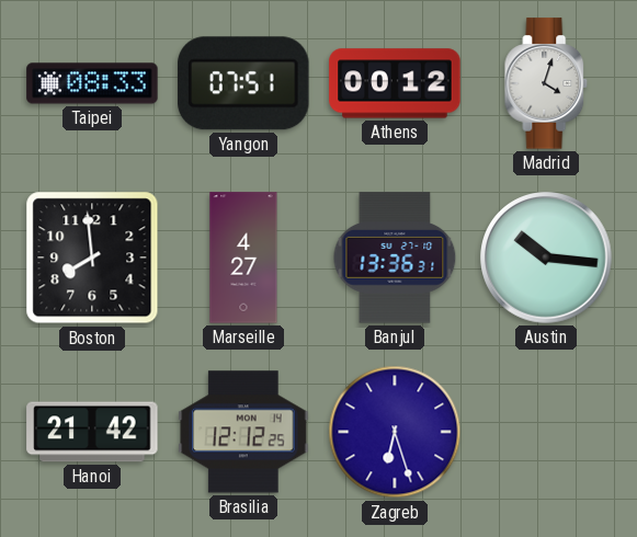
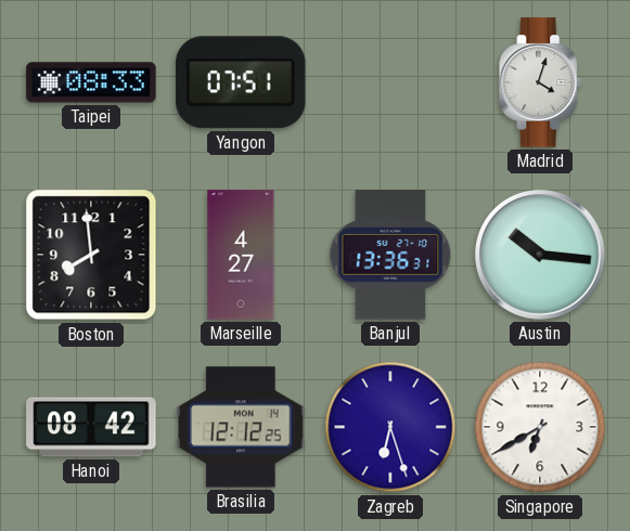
Athens: 00:12 -> none (395, 83)
Hanoi: 21:42 -> 08:42 (91, 427)
Singapore: none -> 6:40 (540, 427)
